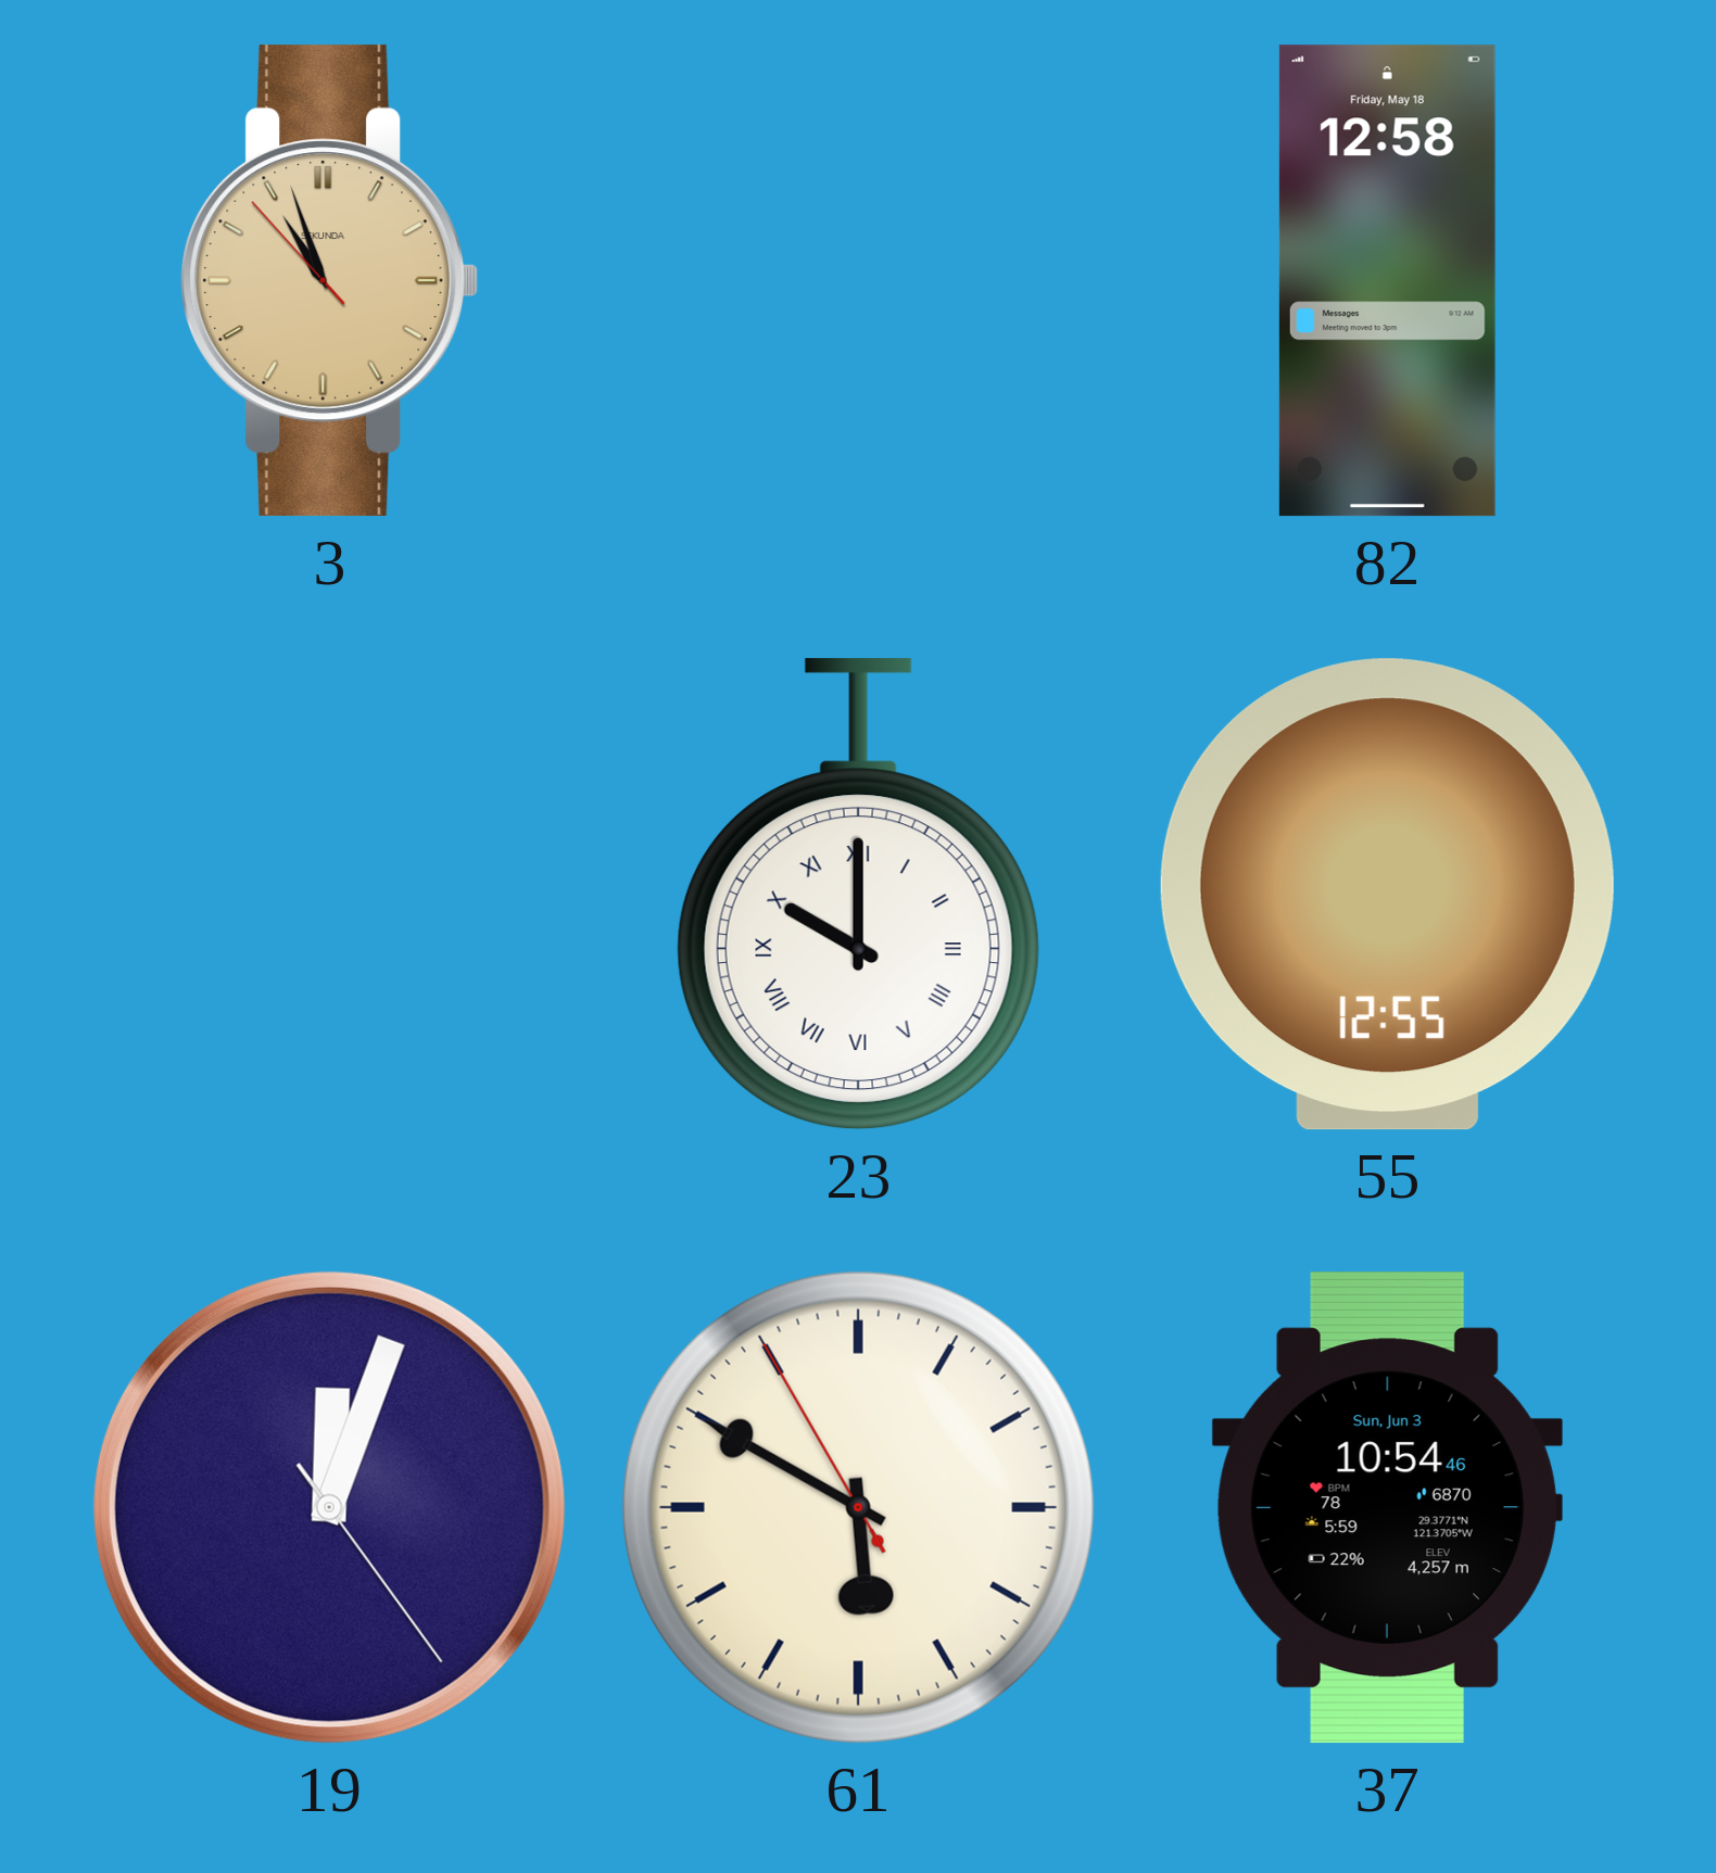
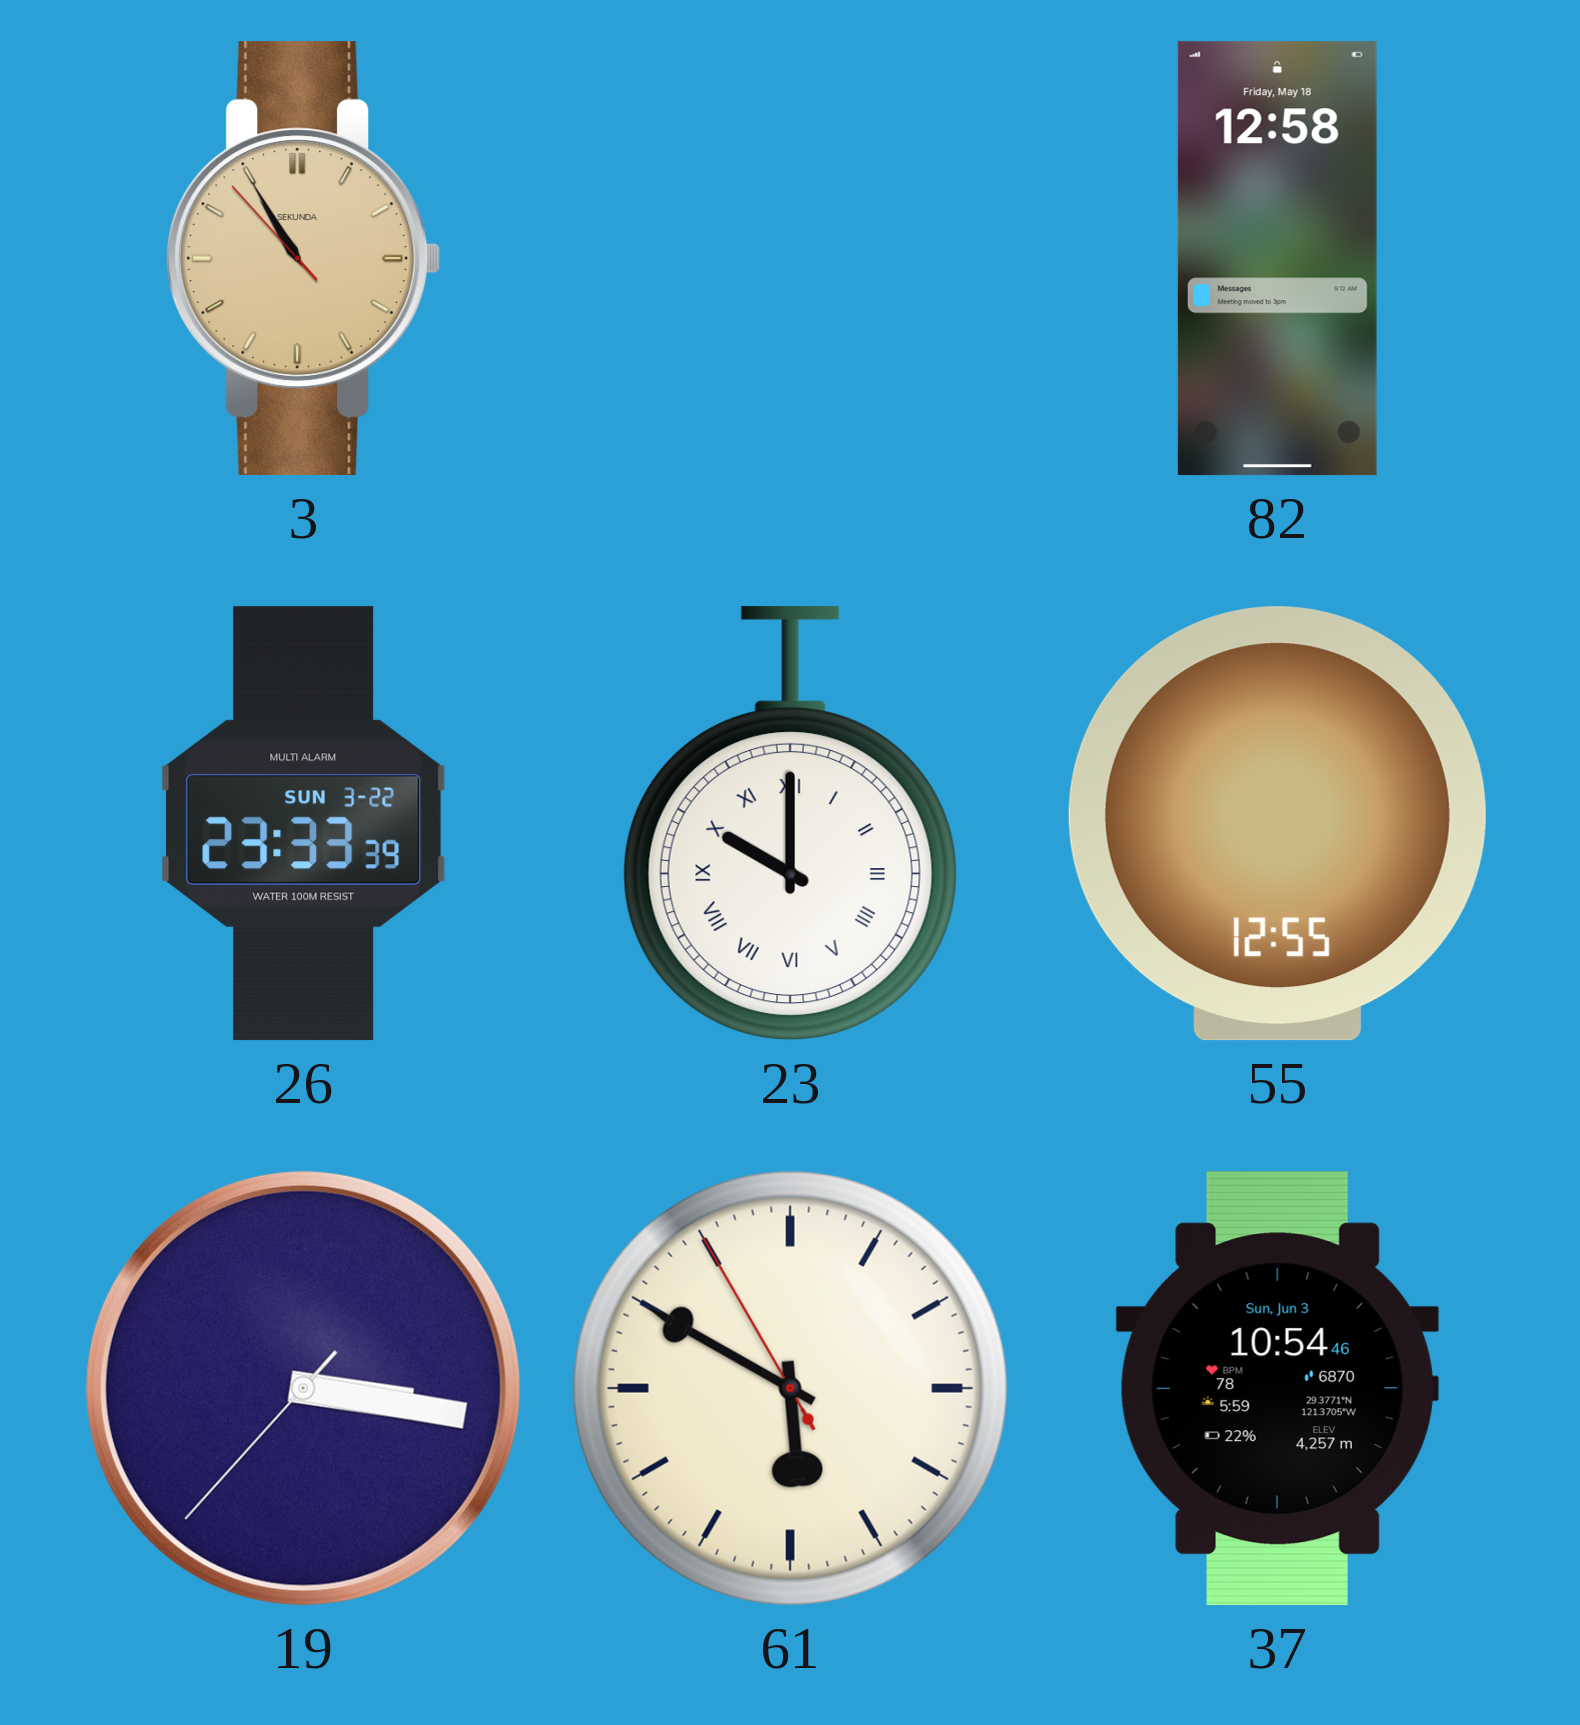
3: 10:56 -> 10:54 (304, 259)
26: none -> 23:33 (304, 824)
19: 12:03 -> 3:16 (303, 1388)
